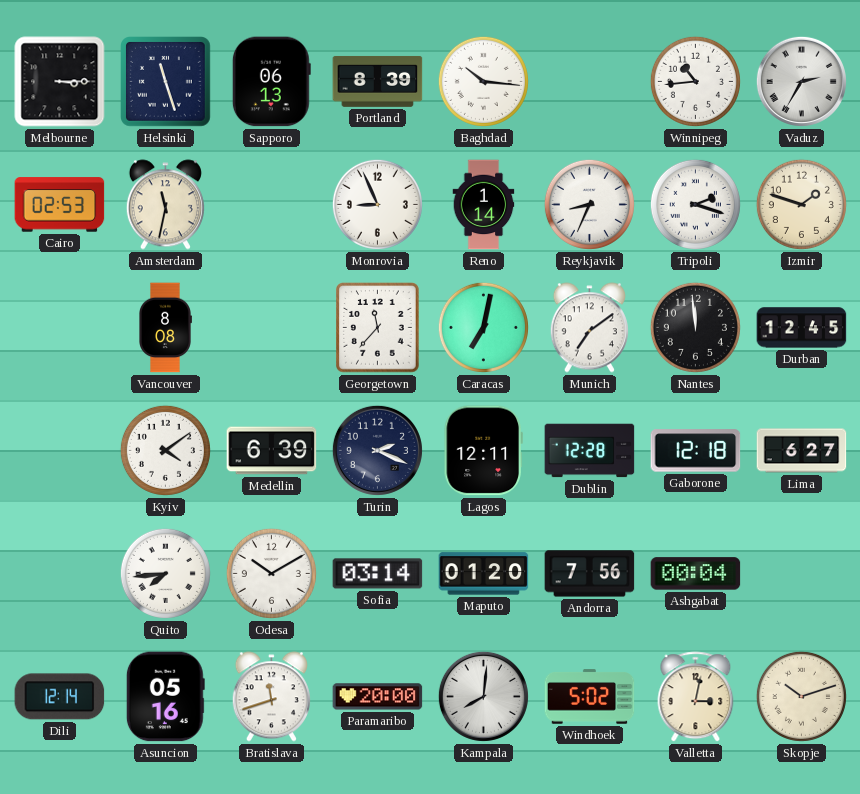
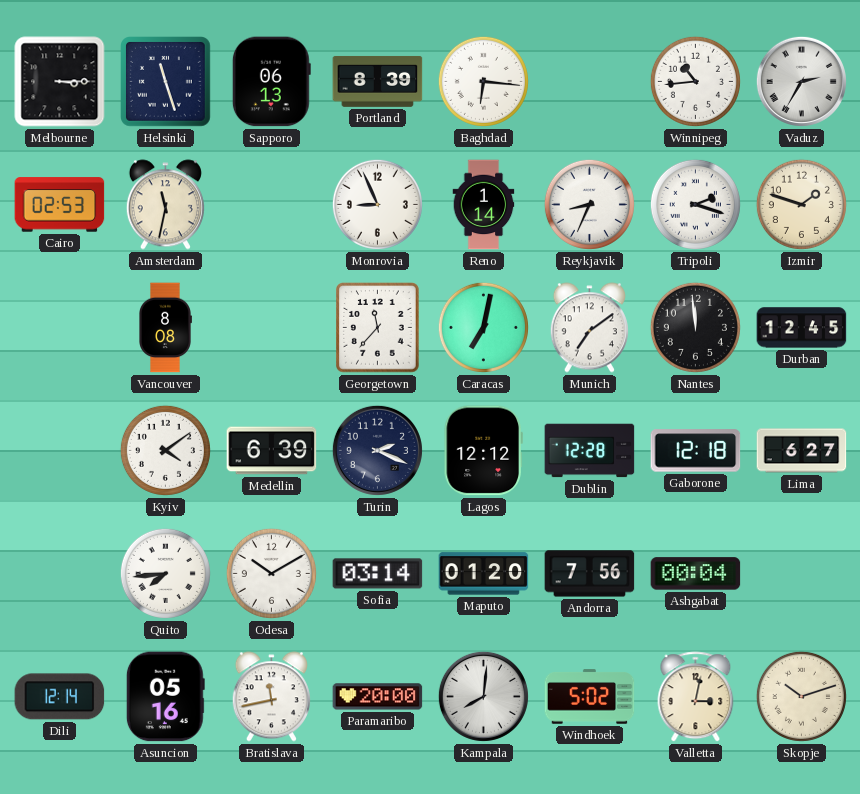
Baghdad: 10:16 -> 6:16 (483, 81)
Lagos: 12:11 -> 12:12 (483, 451)
Bratislava: 11:42 -> 11:43 (271, 697)
